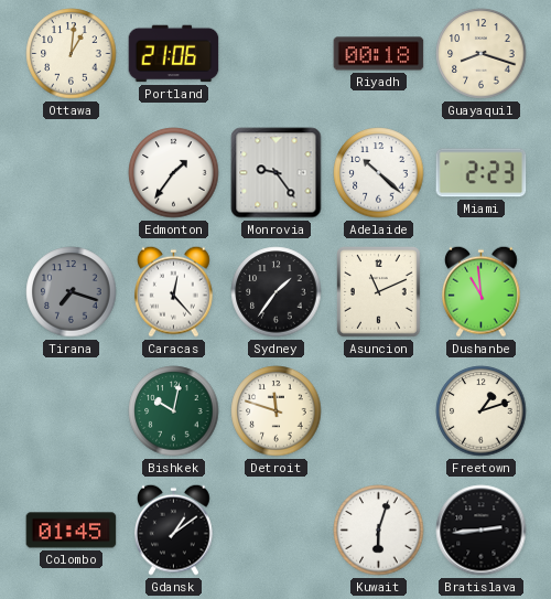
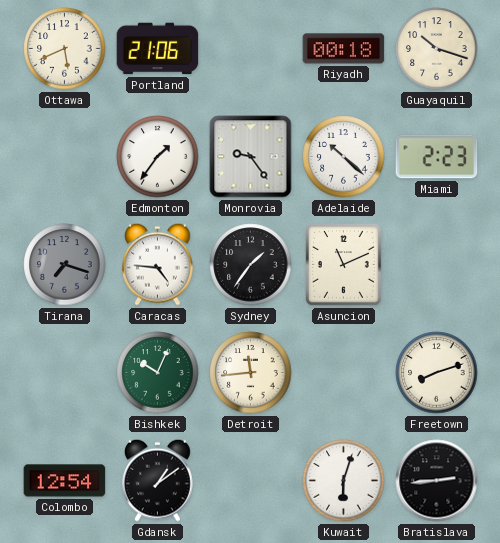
Ottawa: 1:01 -> 5:41 (65, 49)
Guayaquil: 8:18 -> 10:18 (437, 49)
Caracas: 12:23 -> 4:46 (158, 264)
Dushanbe: 10:59 -> none (482, 291)
Bishkek: 10:02 -> 10:04 (158, 373)
Detroit: 11:48 -> 11:44 (251, 373)
Freetown: 1:12 -> 8:12 (437, 373)
Colombo: 01:45 -> 12:54 (65, 481)
